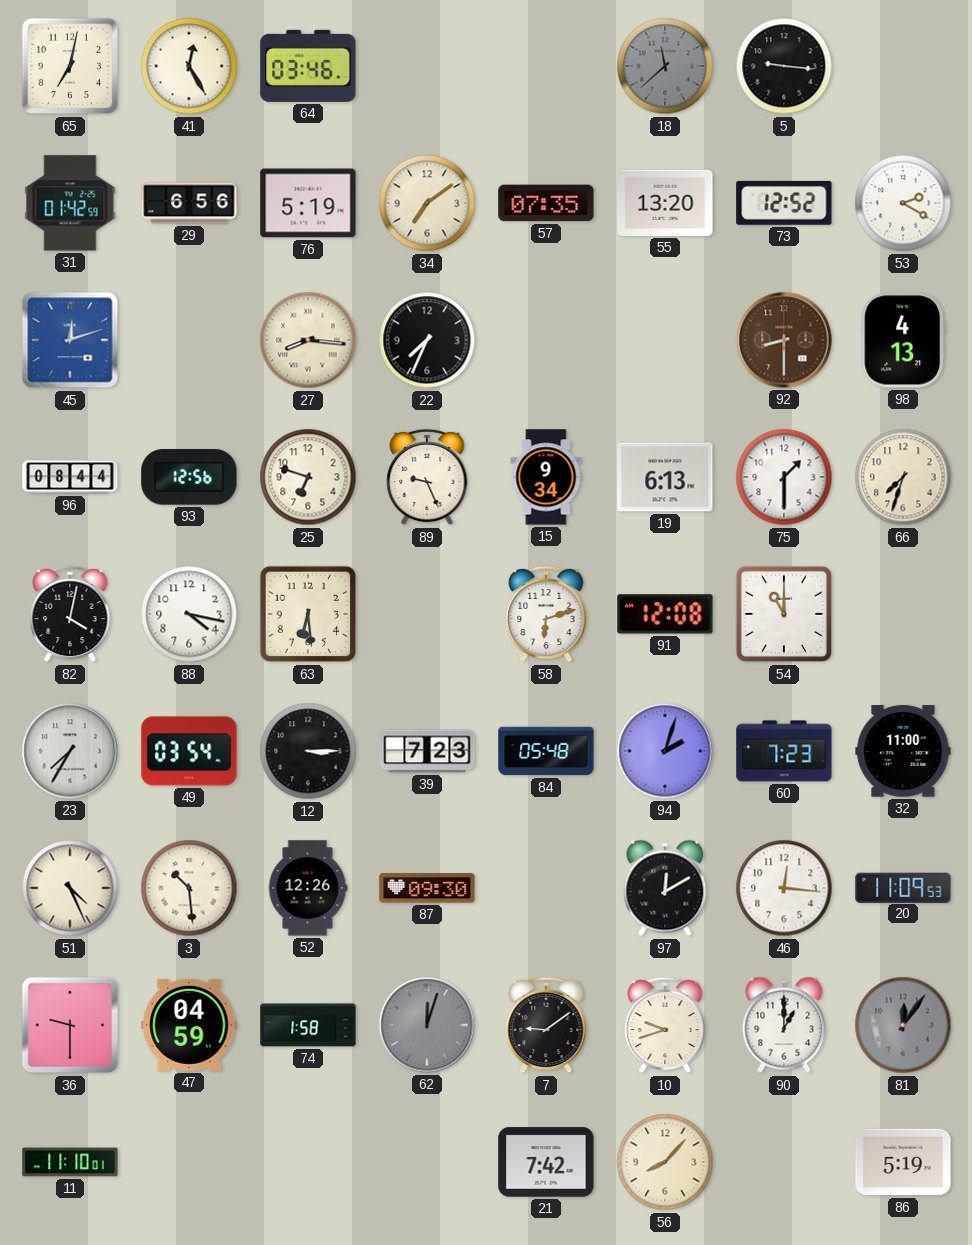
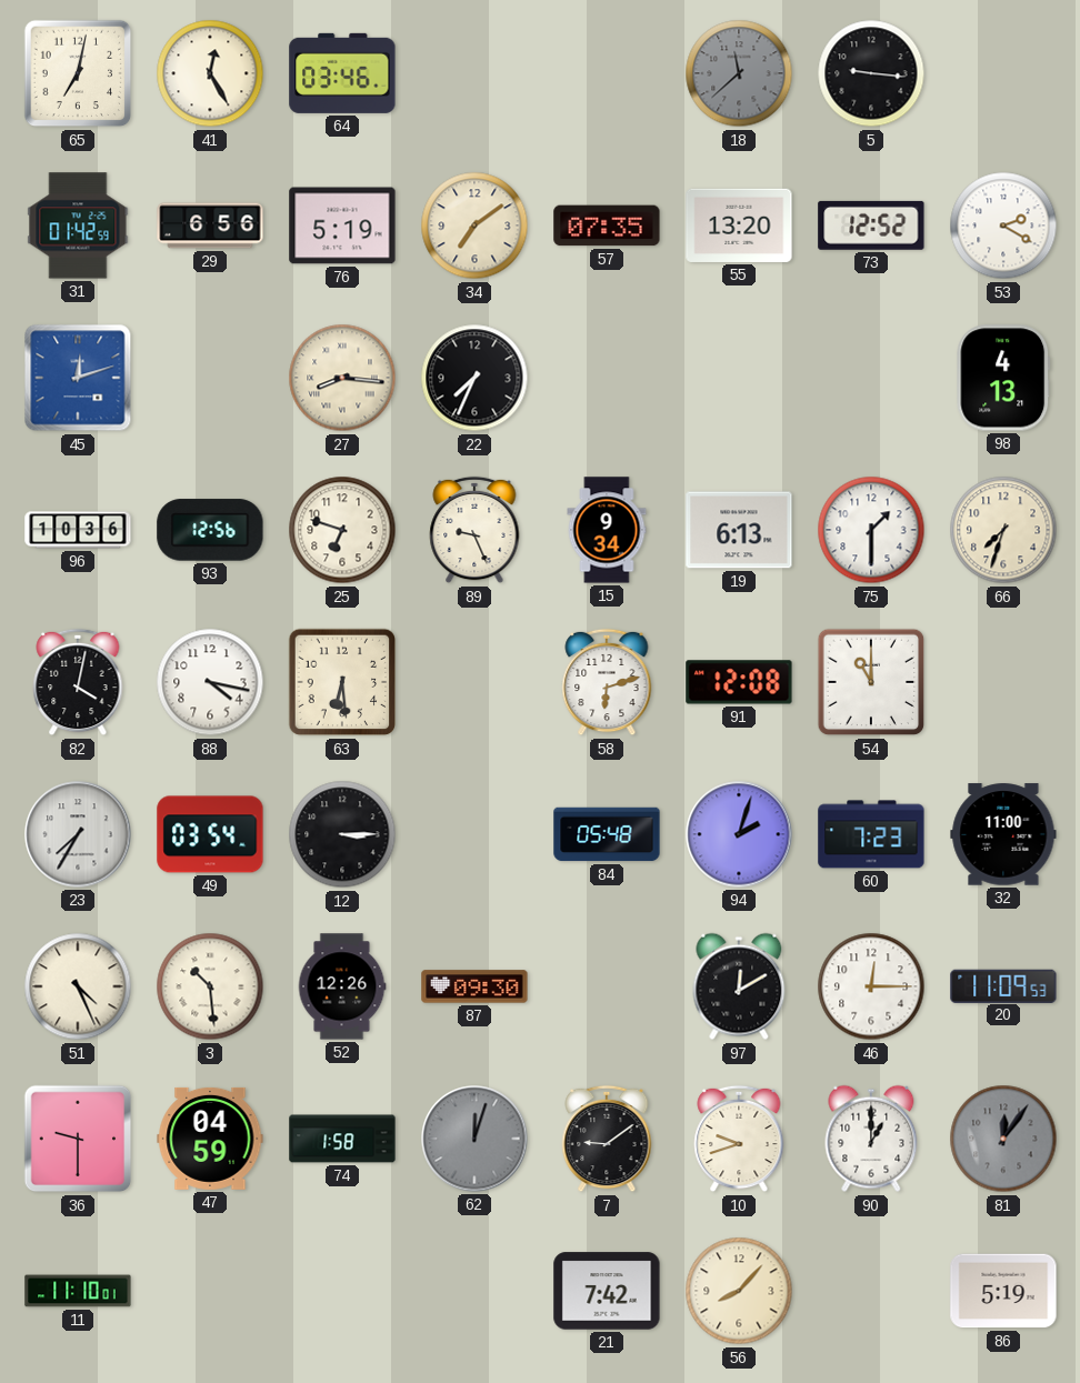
92: 8:30 -> none (784, 340)
96: 08:44 -> 10:36 (78, 530)
39: 7:23 -> none (427, 751)
46: 12:16 -> 12:15 (871, 986)
